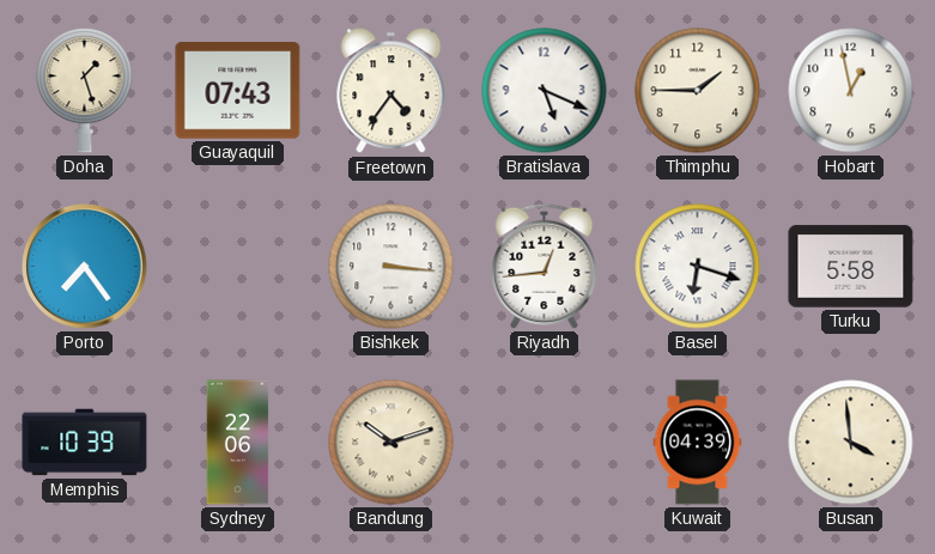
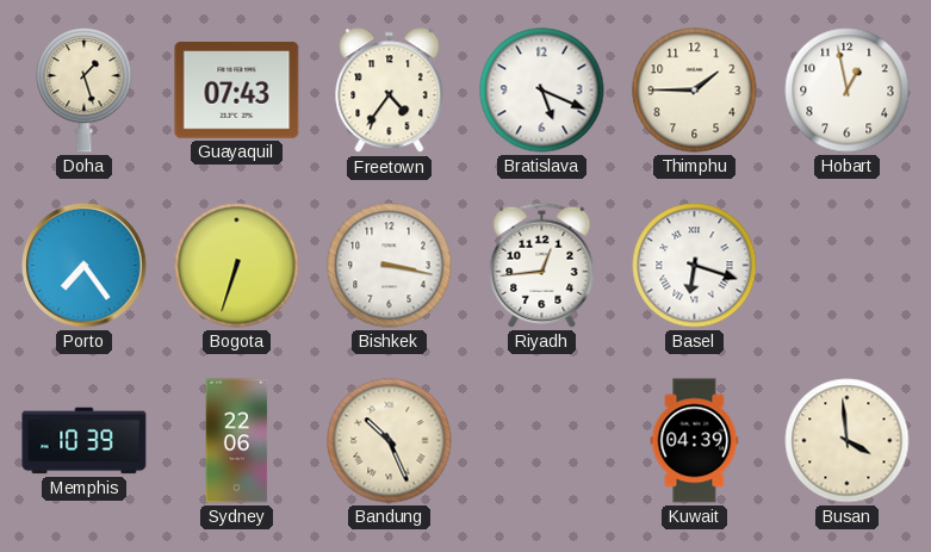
Bogota: none -> 6:33 (237, 266)
Bishkek: 3:16 -> 3:17 (390, 266)
Turku: 5:58 -> none (851, 267)
Bandung: 10:12 -> 10:26 (390, 441)
